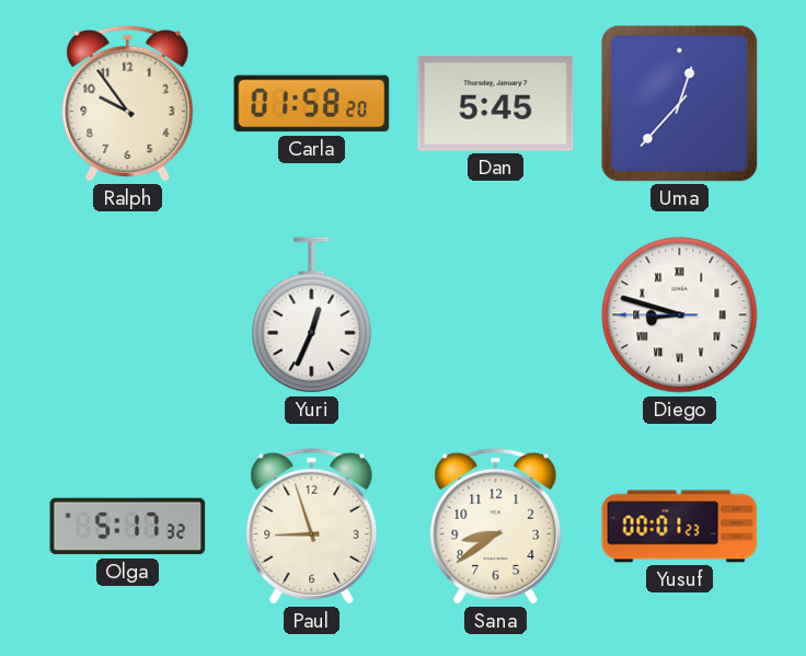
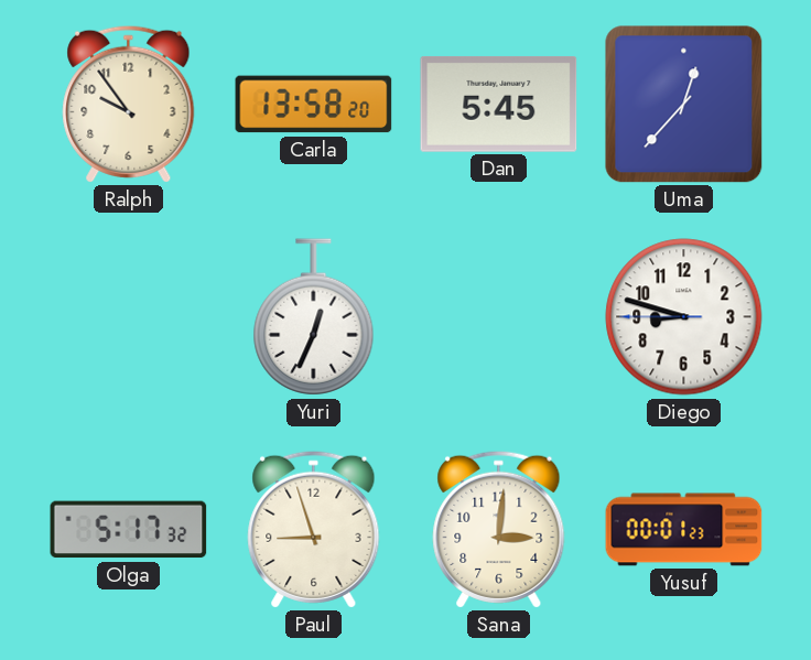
Carla: 01:58 -> 13:58 (314, 105)
Diego numerals: Roman -> Arabic (684, 317)
Sana: 8:39 -> 3:01 (499, 529)
